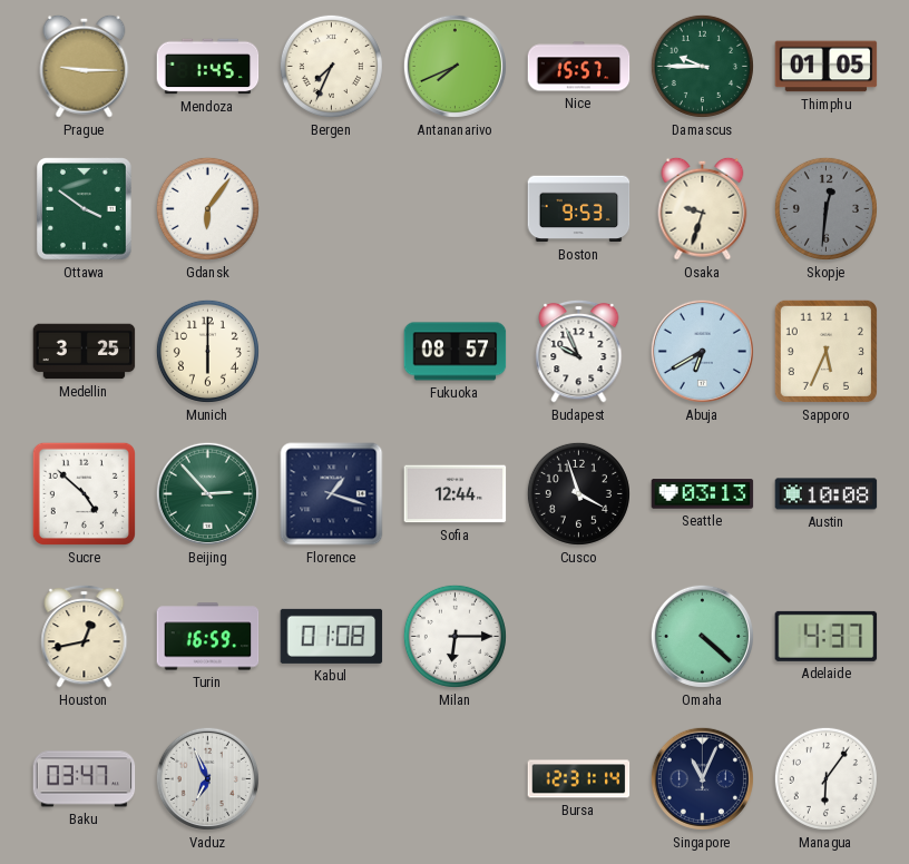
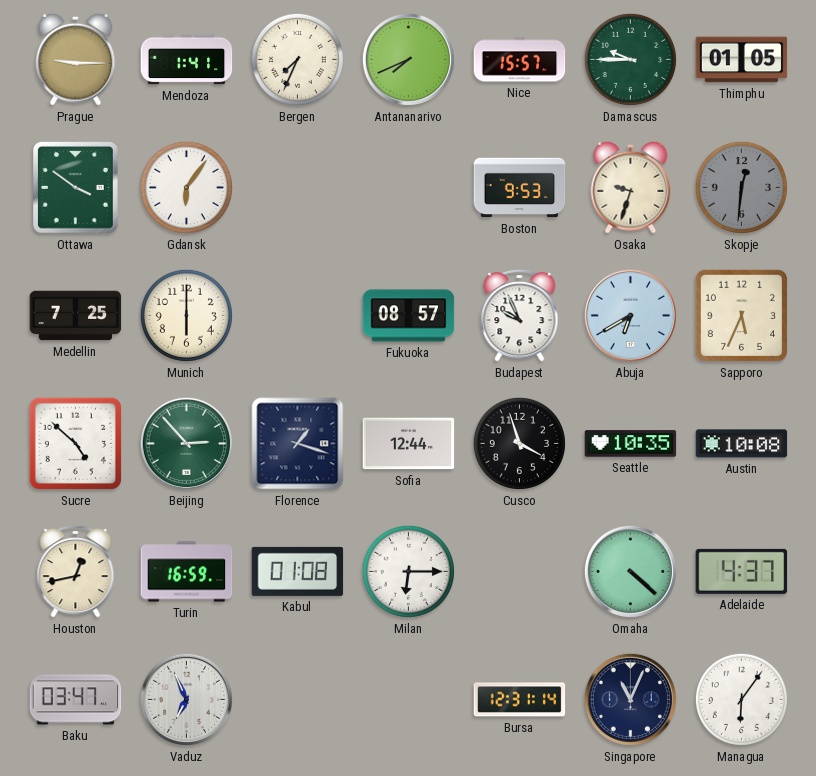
Mendoza: 1:45 -> 1:41 (187, 60)
Medellin: 3:25 -> 7:25 (76, 316)
Seattle: 03:13 -> 10:35 (631, 444)
